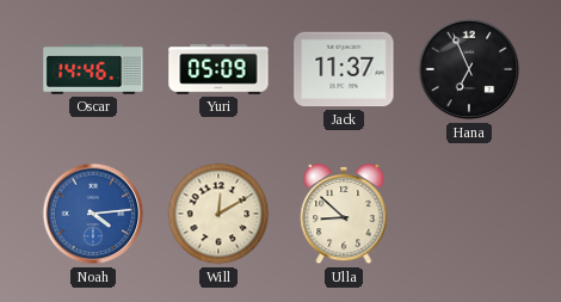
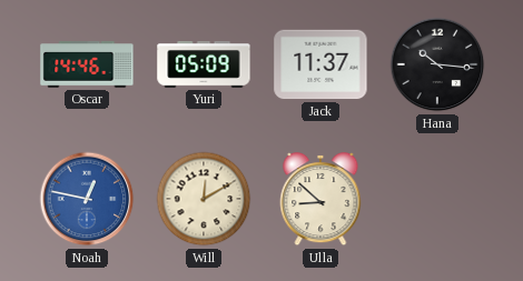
Hana: 6:56 -> 10:16 (437, 64)
Noah: 4:14 -> 12:47 (87, 199)
